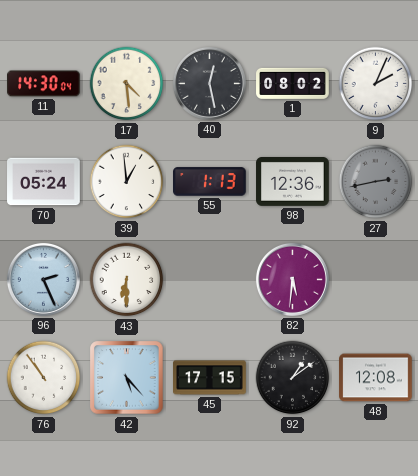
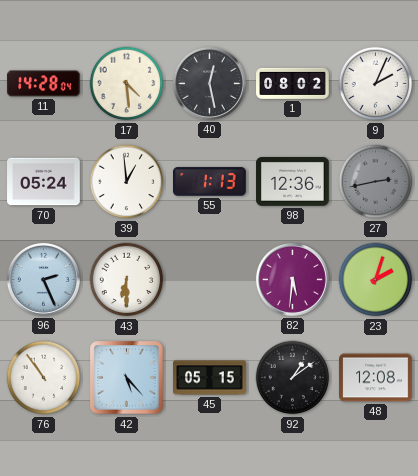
11: 14:30 -> 14:28 (44, 84)
23: none -> 2:03 (376, 280)
45: 17:15 -> 05:15 (210, 378)
